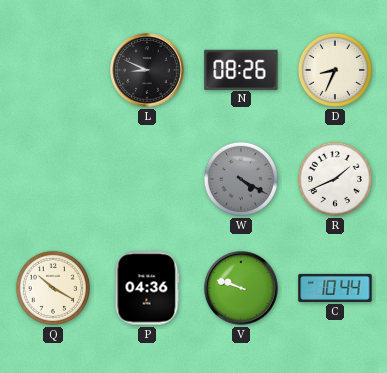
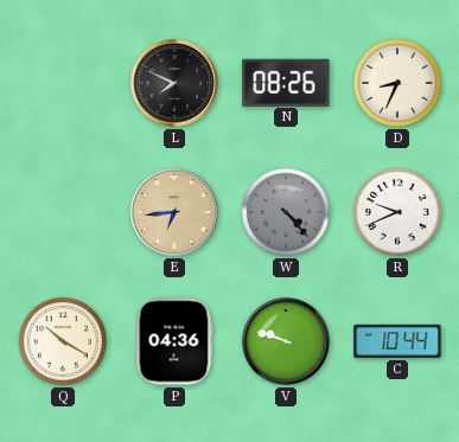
L: 8:49 -> 7:49 (174, 83)
E: none -> 6:44 (174, 212)
W: 4:20 -> 4:23 (286, 212)
R: 1:41 -> 9:41 (397, 212)
